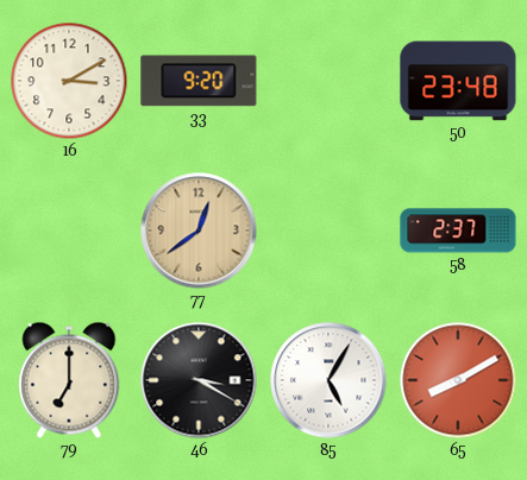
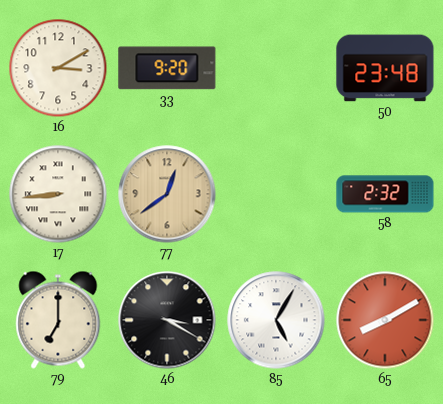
17: none -> 8:44 (58, 194)
58: 2:37 -> 2:32 (385, 194)
